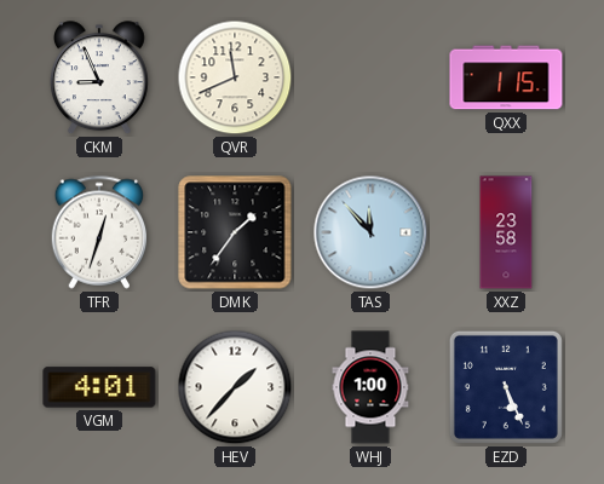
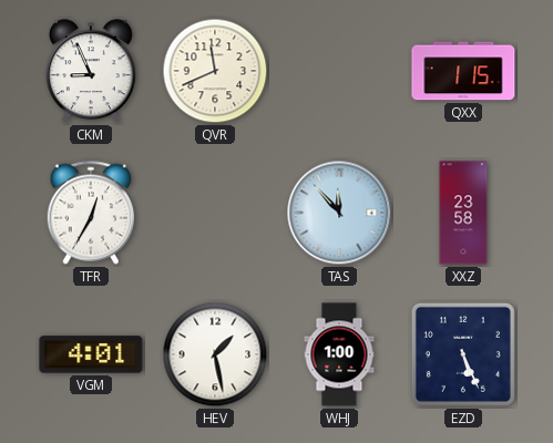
TFR: 12:33 -> 12:35 (91, 213)
DMK: 1:36 -> none (235, 232)
HEV: 1:37 -> 1:28 (215, 354)
